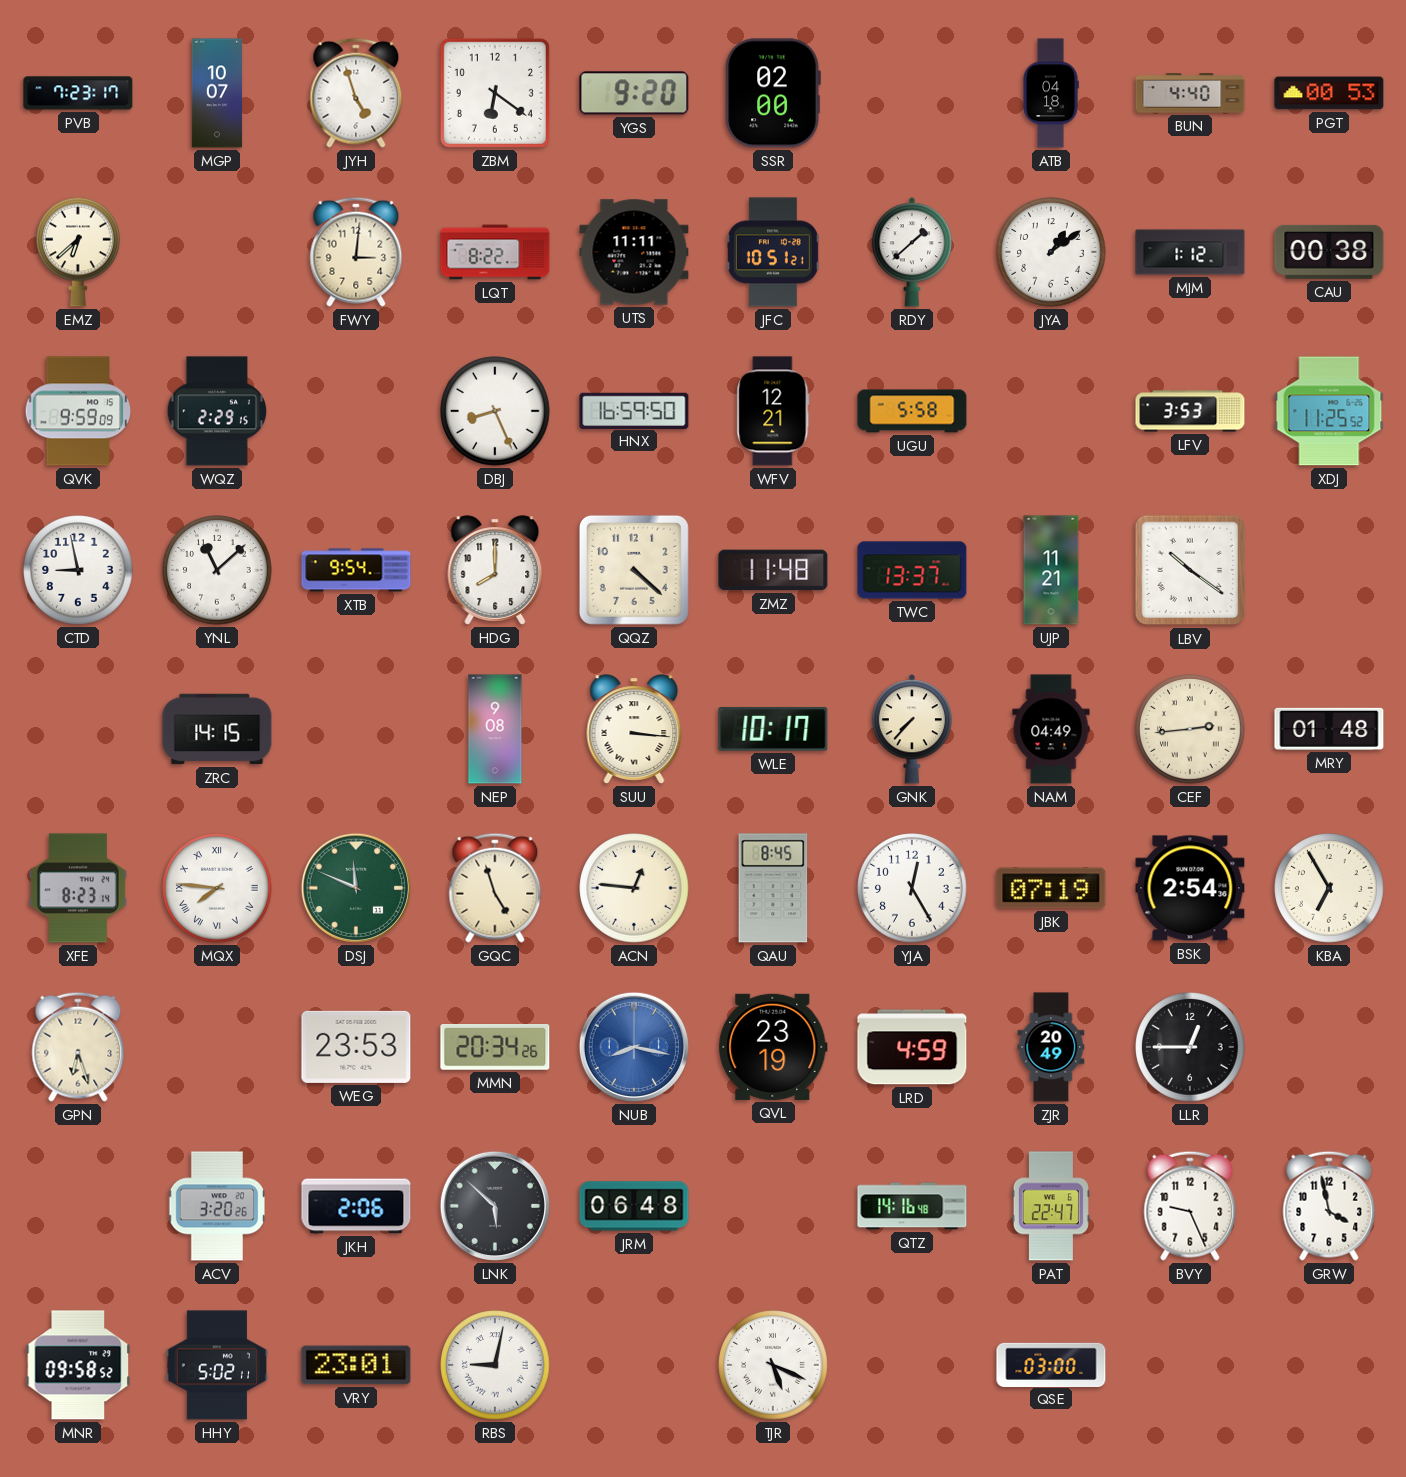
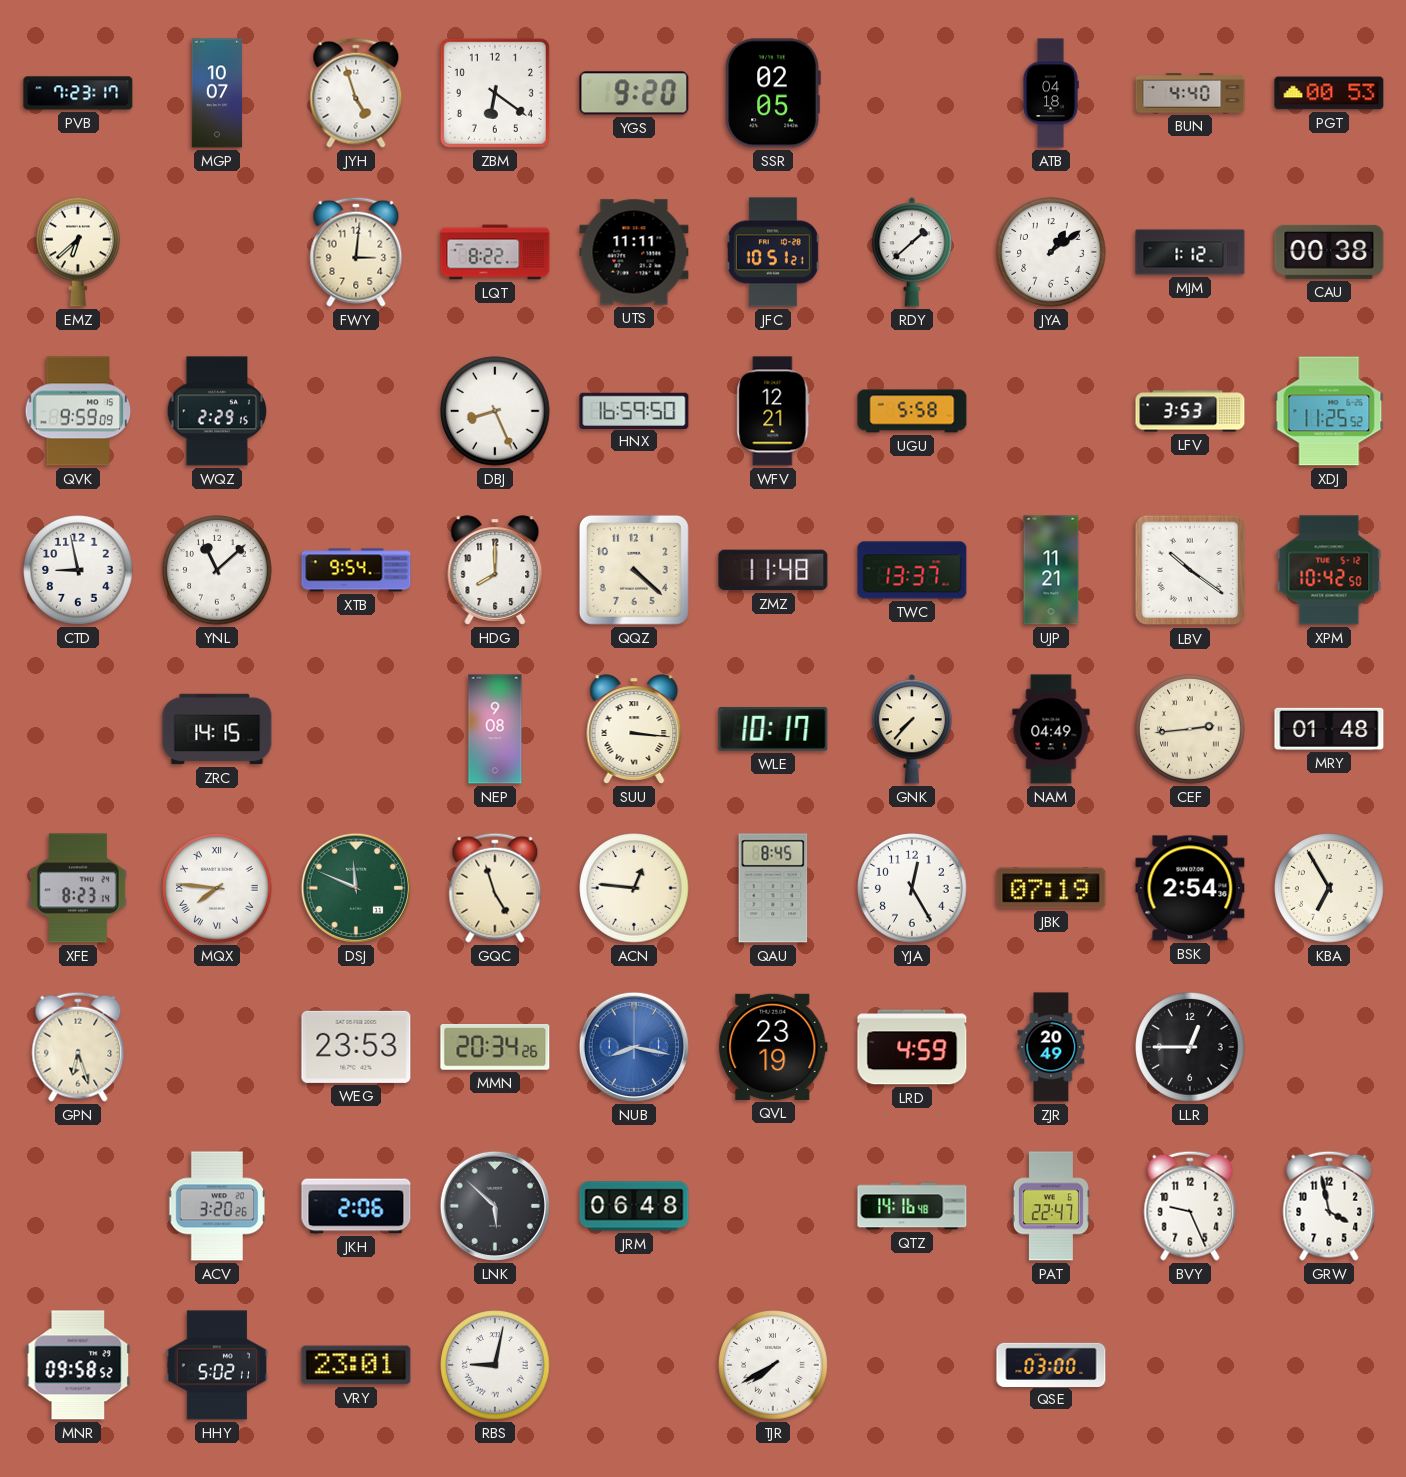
SSR: 02:00 -> 02:05 (773, 93)
XPM: none -> 10:42 (1329, 570)
TJR: 5:19 -> 7:40 (773, 1365)
